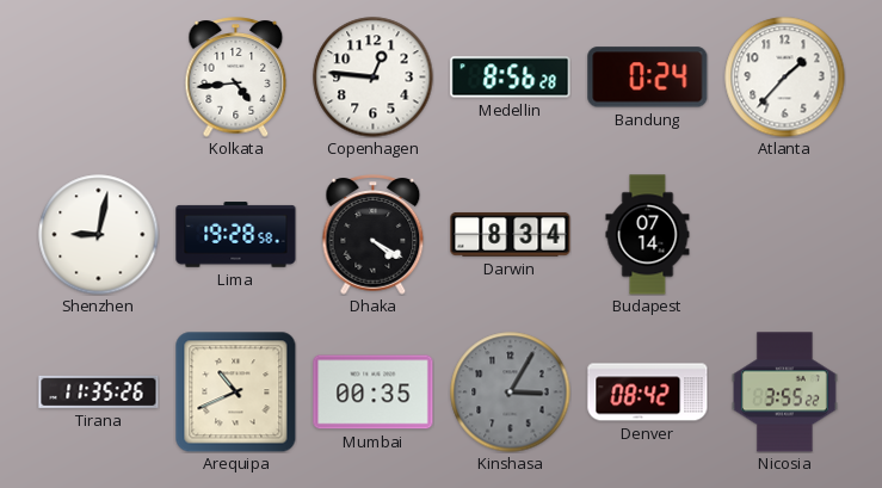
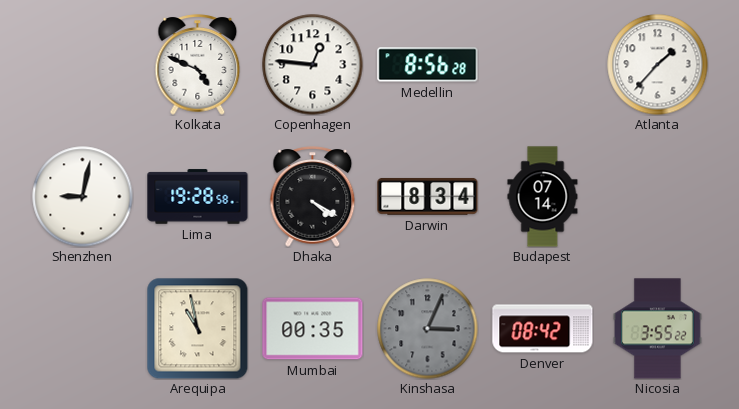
Kolkata: 4:44 -> 4:49 (198, 65)
Bandung: 0:24 -> none (648, 78)
Tirana: 11:35 -> none (99, 391)
Arequipa: 10:41 -> 10:58 (197, 328)
Kinshasa: 3:05 -> 3:04 (428, 329)
